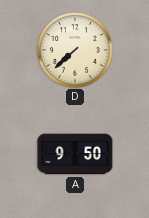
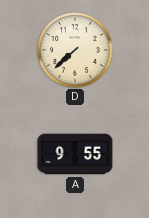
A: 9:50 -> 9:55 (75, 154)
